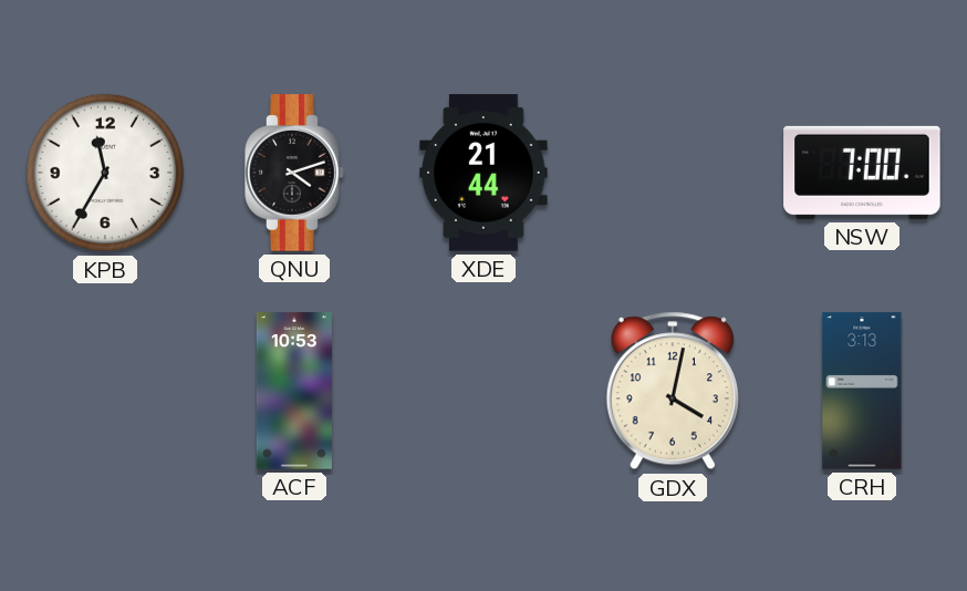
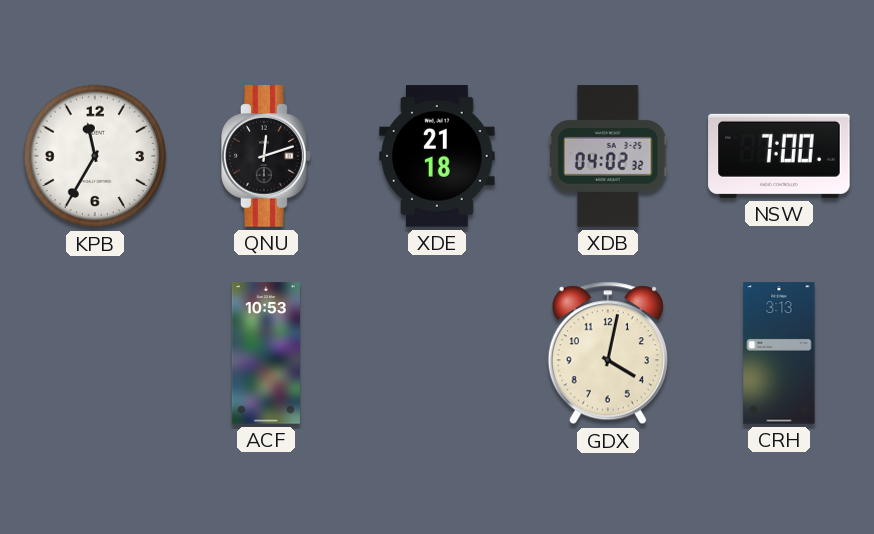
QNU: 4:12 -> 12:12 (266, 156)
XDE: 21:44 -> 21:18 (437, 156)
XDB: none -> 04:02 (608, 156)
